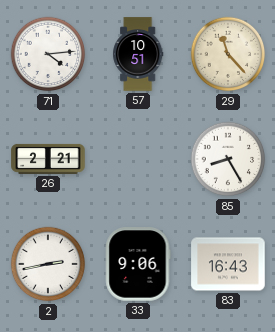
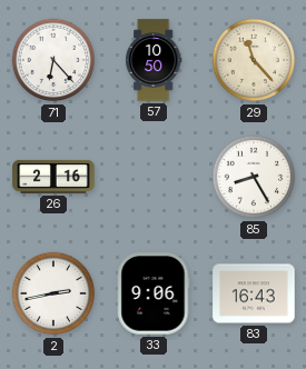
71: 4:14 -> 6:23 (53, 60)
57: 10:51 -> 10:50 (154, 60)
26: 2:21 -> 2:16 (53, 177)
